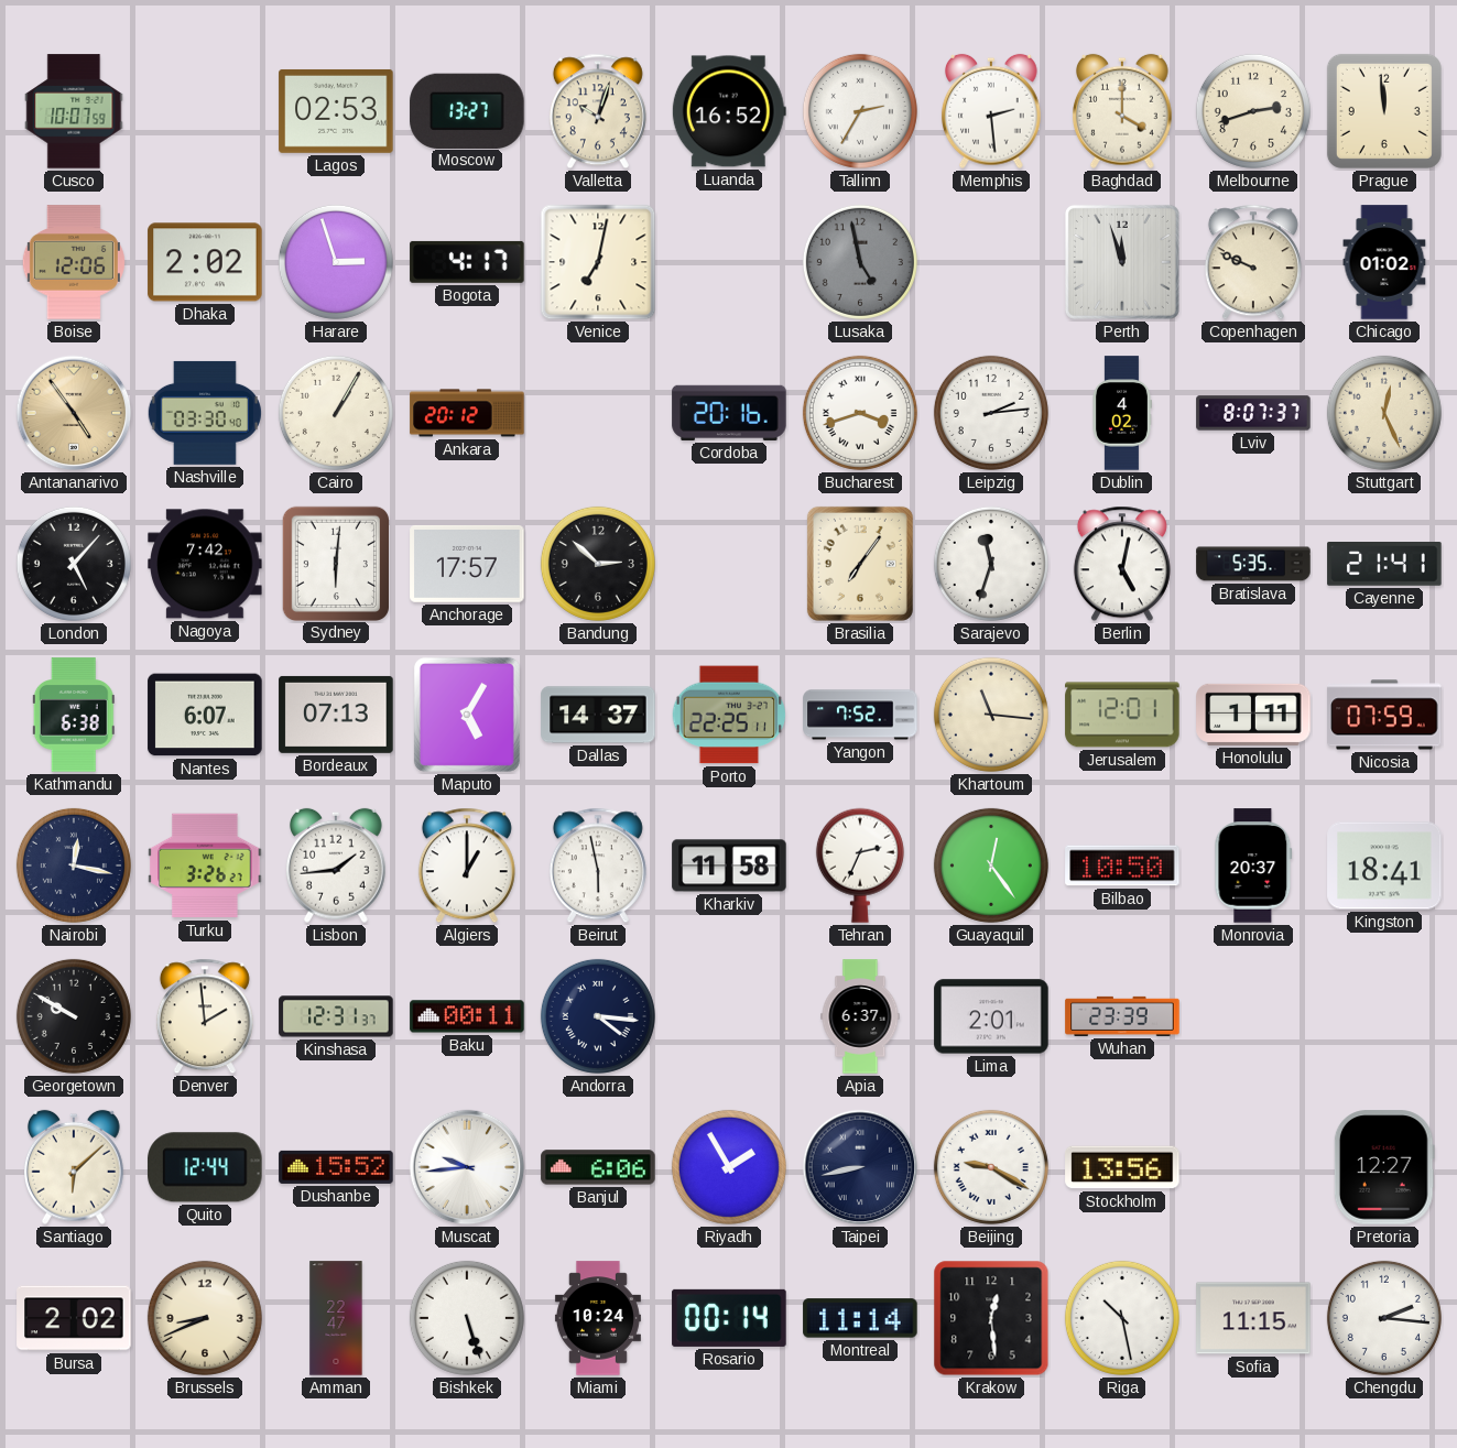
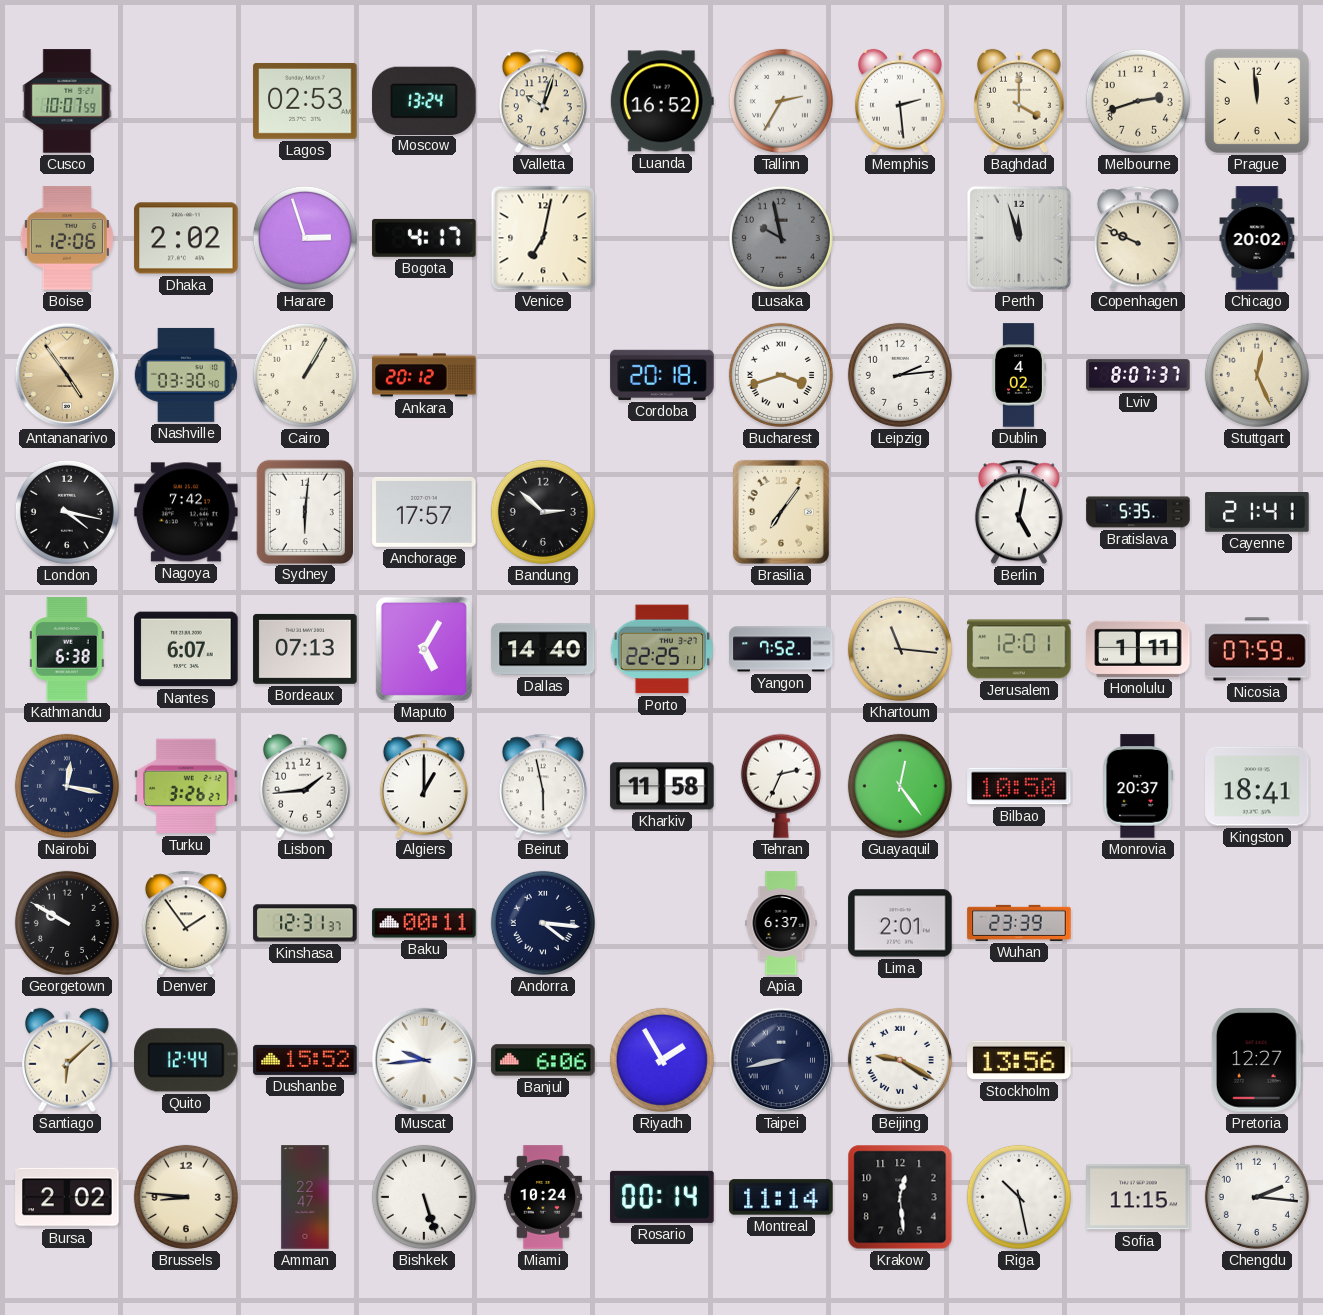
Moscow: 13:27 -> 13:24 (424, 100)
Lusaka: 4:58 -> 9:58 (781, 238)
Chicago: 01:02 -> 20:02 (1257, 238)
Cordoba: 20:16 -> 20:18 (662, 375)
London: 5:07 -> 4:17 (67, 512)
Sarajevo: 11:33 -> none (991, 564)
Dallas: 14:37 -> 14:40 (543, 649)
Denver: 1:59 -> 1:54 (186, 923)
Brussels: 8:41 -> 8:46 (186, 1197)
